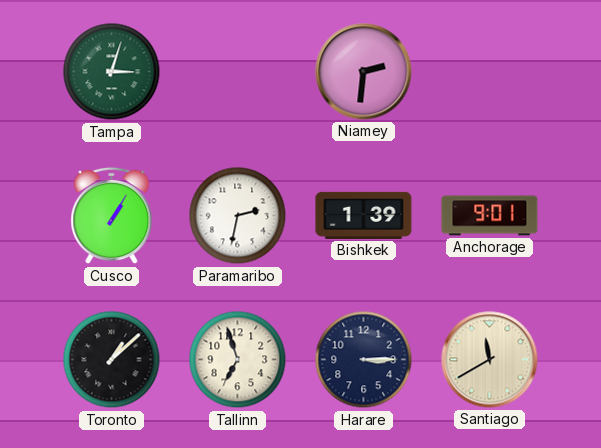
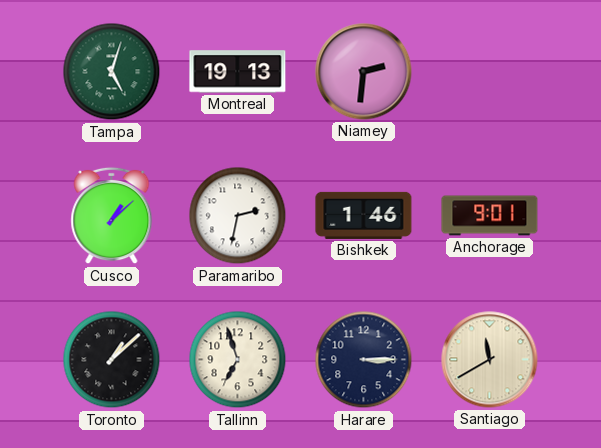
Tampa: 3:03 -> 5:03 (112, 72)
Montreal: none -> 19:13 (238, 72)
Cusco: 1:05 -> 1:08 (112, 216)
Bishkek: 1:39 -> 1:46 (364, 215)
